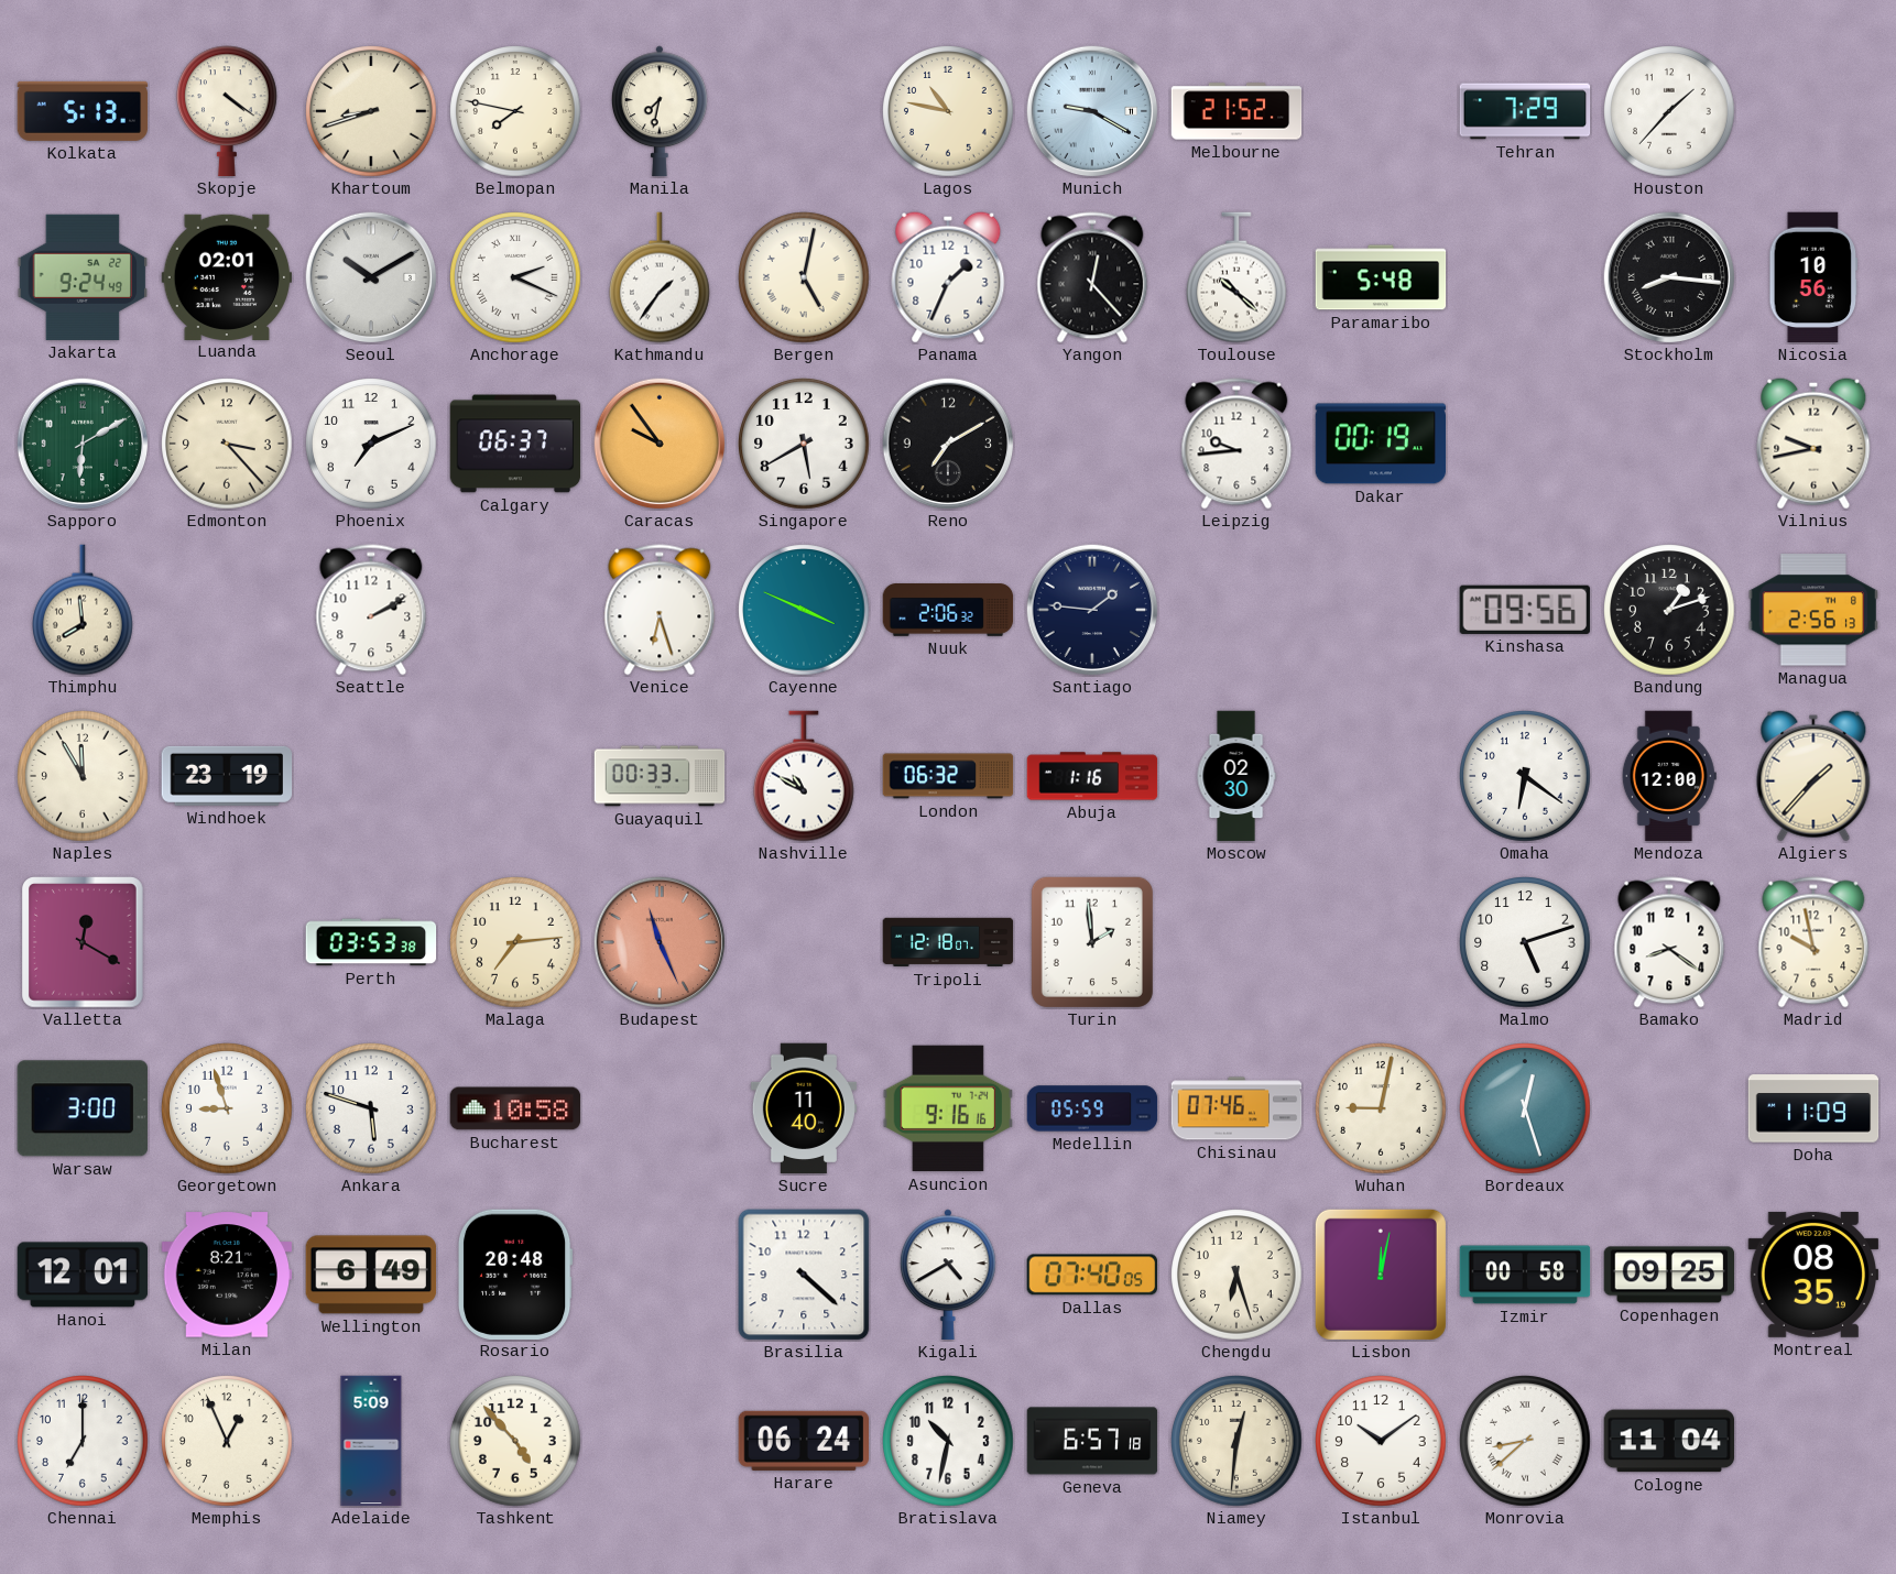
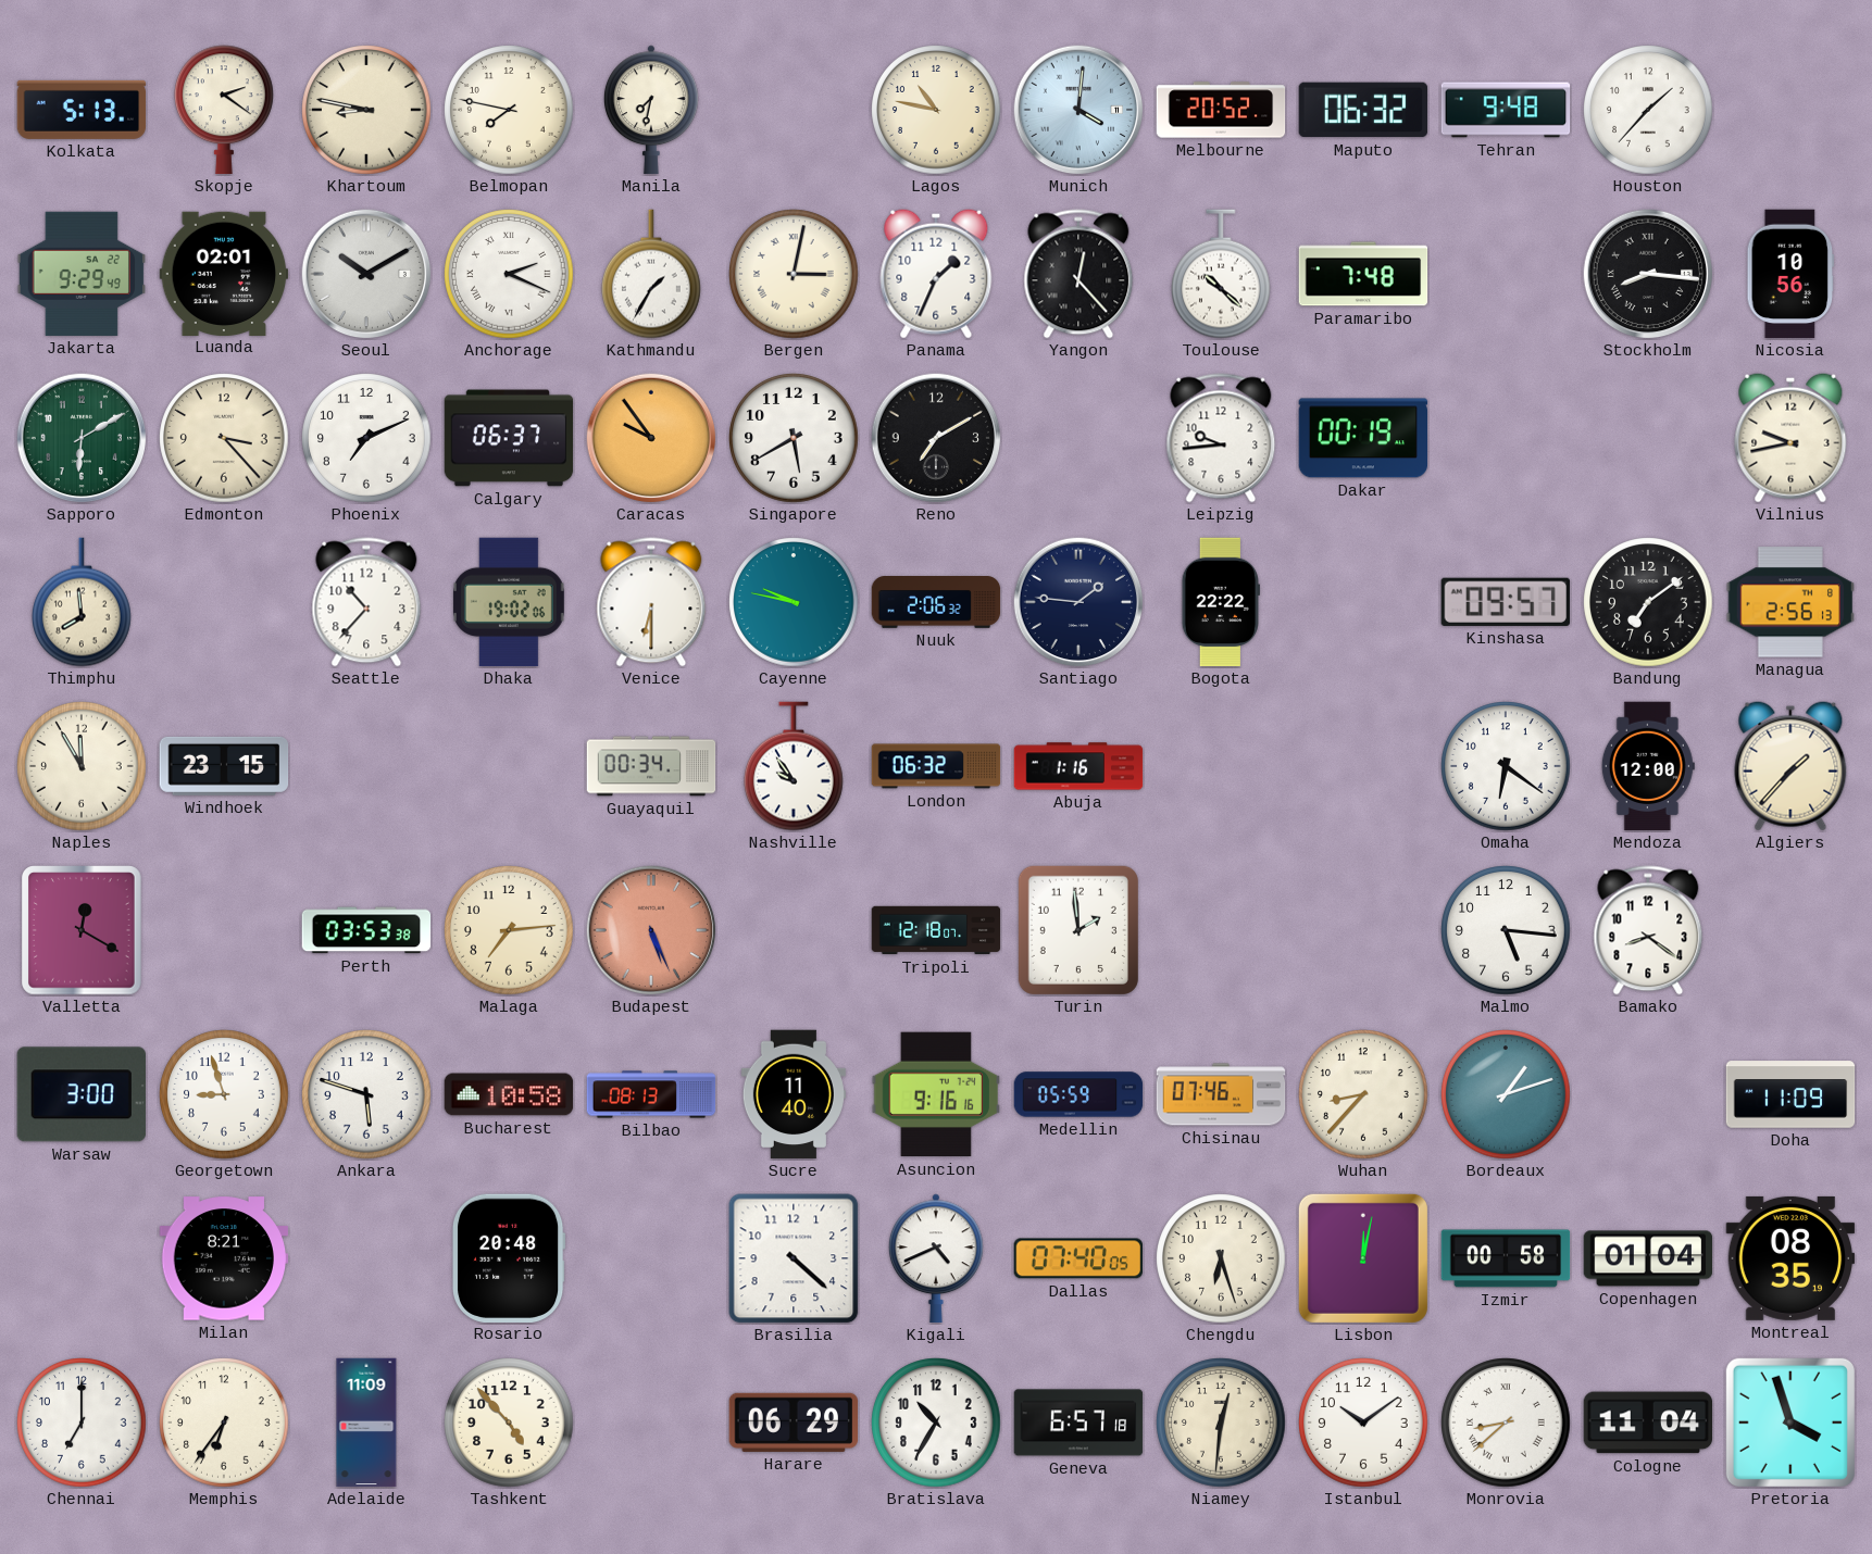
Skopje: 4:21 -> 2:21 (225, 110)
Khartoum: 8:42 -> 8:47 (366, 110)
Munich: 9:20 -> 4:01 (1078, 110)
Melbourne: 21:52 -> 20:52 (1221, 110)
Maputo: none -> 06:32 (1363, 110)
Tehran: 7:29 -> 9:48 (1506, 110)
Jakarta: 9:24 -> 9:29 (82, 274)
Kathmandu: 1:36 -> 1:35 (652, 274)
Bergen: 5:02 -> 3:02 (794, 274)
Paramaribo: 5:48 -> 7:48 (1363, 274)
Seattle: 2:10 -> 10:37 (366, 602)
Dhaka: none -> 19:02 (509, 602)
Venice: 6:27 -> 6:30 (651, 602)
Cayenne: 3:49 -> 9:47 (794, 602)
Bogota: none -> 22:22 (1221, 602)
Kinshasa: 09:56 -> 09:57 (1506, 602)
Bandung: 1:12 -> 7:09 (1648, 602)
Windhoek: 23:19 -> 23:15 (224, 766)
Guayaquil: 00:33 -> 00:34 (651, 766)
Nashville: 10:50 -> 9:54 (795, 766)
Moscow: 02:30 -> none (1236, 776)
Budapest: 11:26 -> 5:26 (651, 930)
Malmo: 5:12 -> 5:16 (1506, 930)
Madrid: 9:58 -> none (1813, 942)
Bilbao: none -> 08:13 (651, 1094)
Wuhan: 9:02 -> 8:37 (1363, 1094)
Bordeaux: 12:27 -> 1:12 (1506, 1094)
Hanoi: 12:01 -> none (83, 1275)
Wellington: 6:49 -> none (371, 1275)
Kigali: 4:40 -> 4:41 (937, 1258)
Copenhagen: 09:25 -> 01:04 (1648, 1258)
Memphis: 12:56 -> 6:36 (224, 1423)
Adelaide: 5:09 -> 11:09 (366, 1423)
Harare: 06:24 -> 06:29 (794, 1423)
Bratislava: 10:32 -> 10:35 (936, 1423)
Pretoria: none -> 3:57 (1790, 1423)
